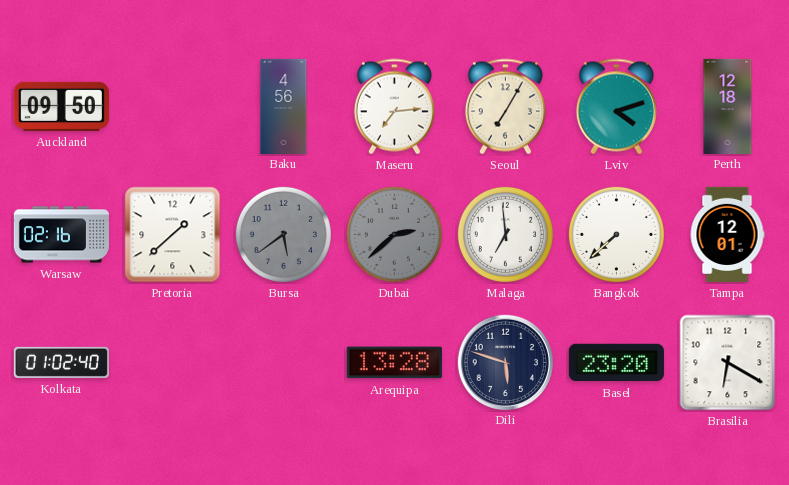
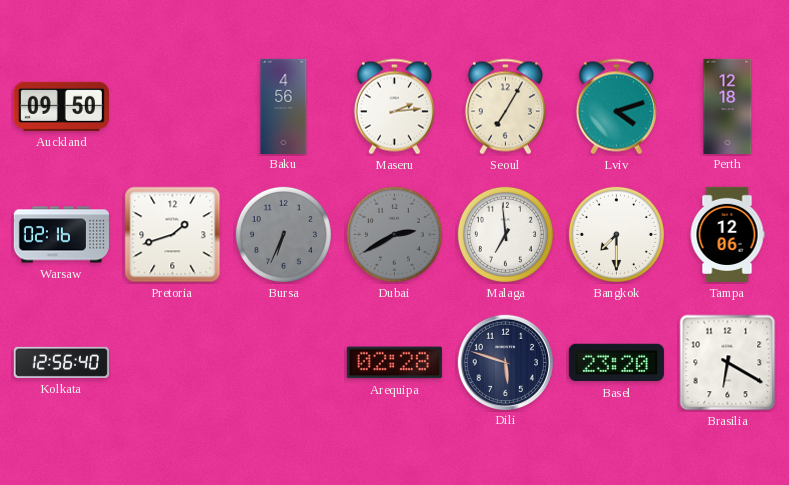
Maseru: 7:14 -> 2:14 (394, 107)
Pretoria: 1:38 -> 1:42 (173, 235)
Bursa: 5:39 -> 6:34 (283, 234)
Dubai: 2:38 -> 2:40 (394, 234)
Bangkok: 7:38 -> 7:30 (616, 234)
Tampa: 12:01 -> 12:06 (727, 234)
Kolkata: 01:02 -> 12:56 (61, 362)
Arequipa: 13:28 -> 02:28 (394, 363)
